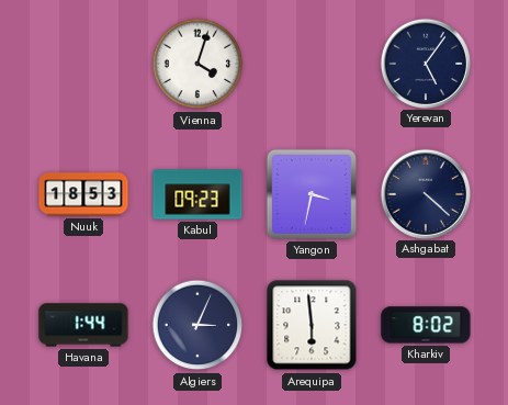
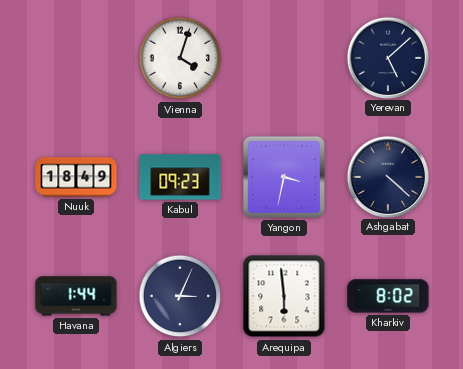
Yerevan: 5:06 -> 5:08 (387, 57)
Nuuk: 18:53 -> 18:49 (76, 177)
